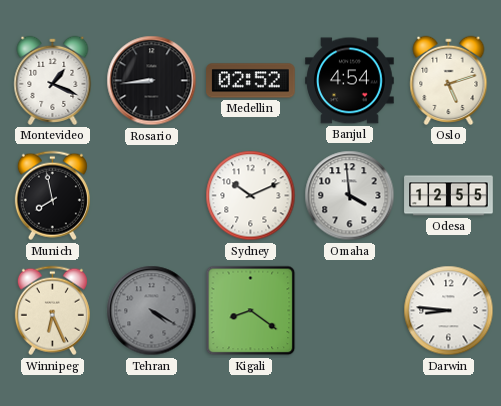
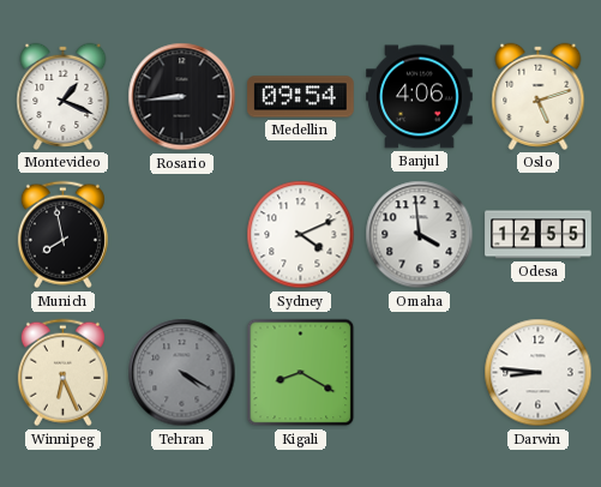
Medellin: 02:52 -> 09:54 (301, 97)
Banjul: 4:54 -> 4:06 (420, 97)
Sydney: 10:11 -> 4:11 (301, 235)
Kigali: 8:21 -> 8:20 (301, 373)
